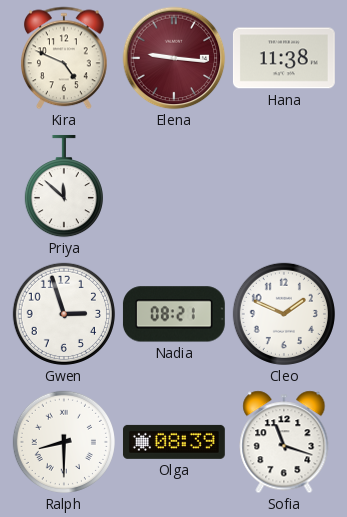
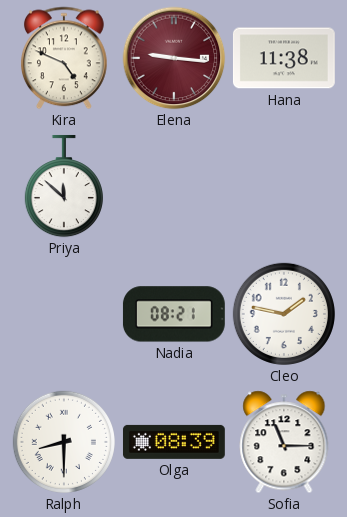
Gwen: 2:57 -> none (64, 314)
Cleo: 1:49 -> 1:47 (284, 314)
Sofia: 11:18 -> 11:15 (284, 442)
